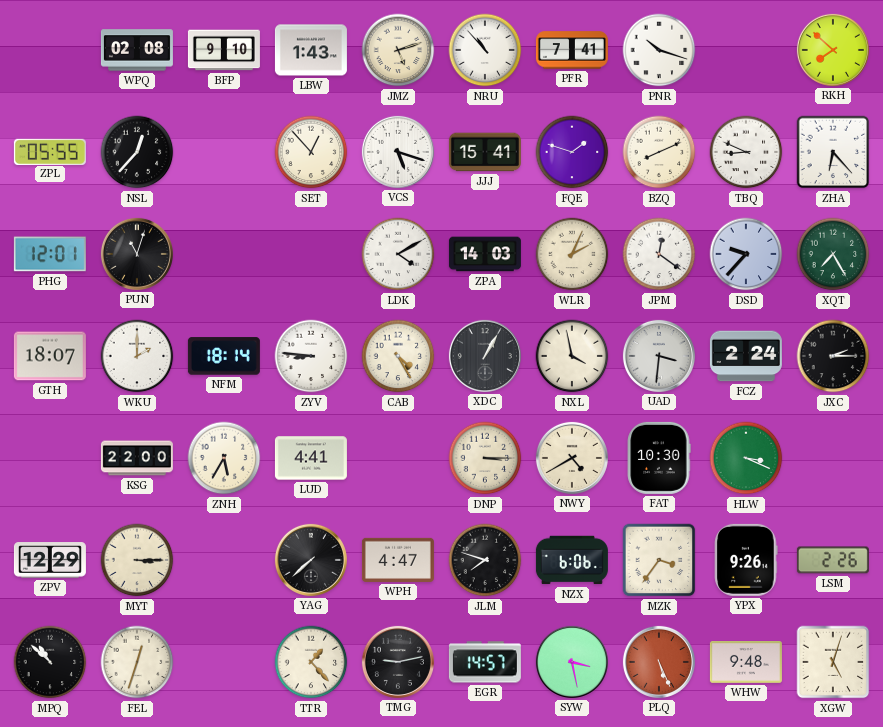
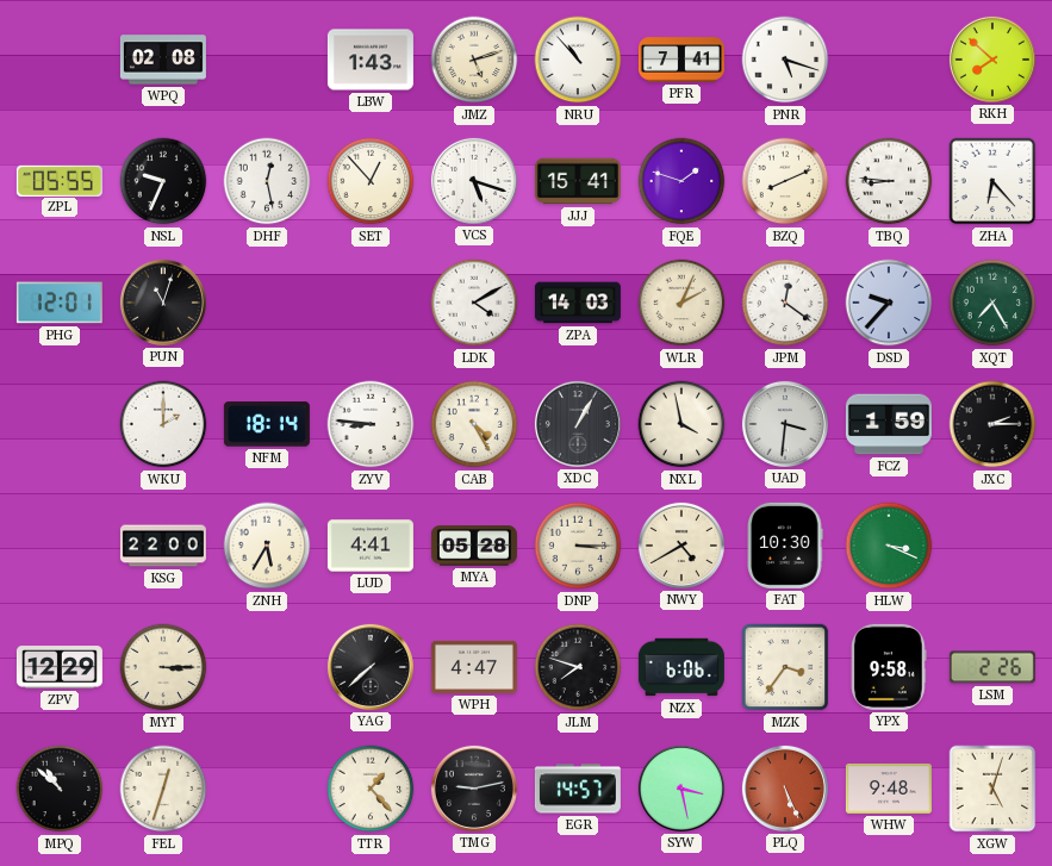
BFP: 9:10 -> none (224, 50)
PNR: 10:18 -> 5:18 (785, 60)
NSL: 12:37 -> 9:34 (163, 181)
DHF: none -> 12:28 (267, 181)
TBQ: 8:49 -> 8:46 (889, 181)
GTH: 18:07 -> none (50, 356)
FCZ: 2:24 -> 1:59 (889, 424)
MYA: none -> 05:28 (474, 546)
YPX: 9:26 -> 9:58 (889, 667)
